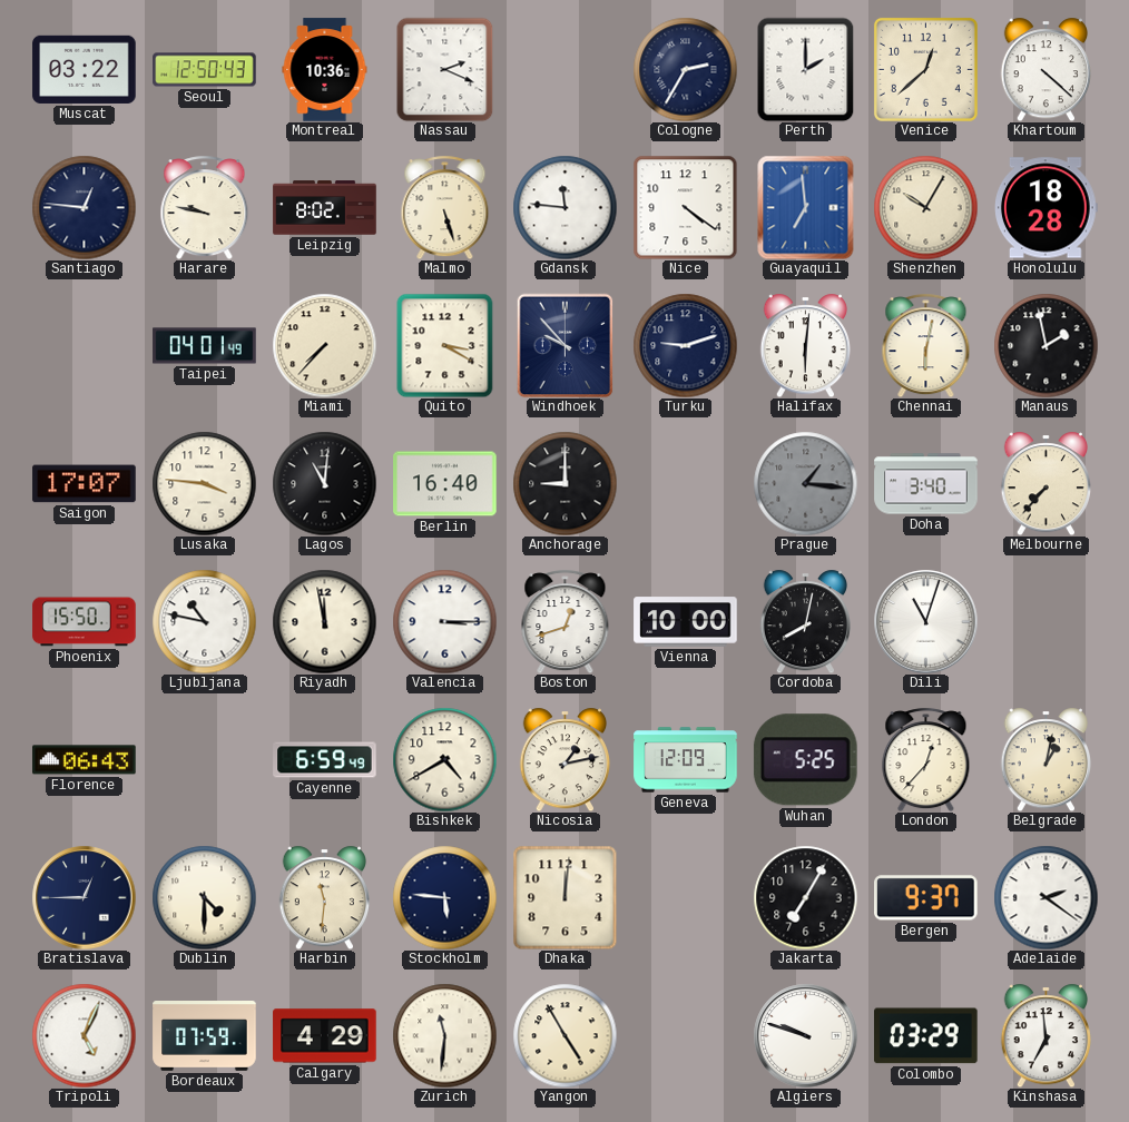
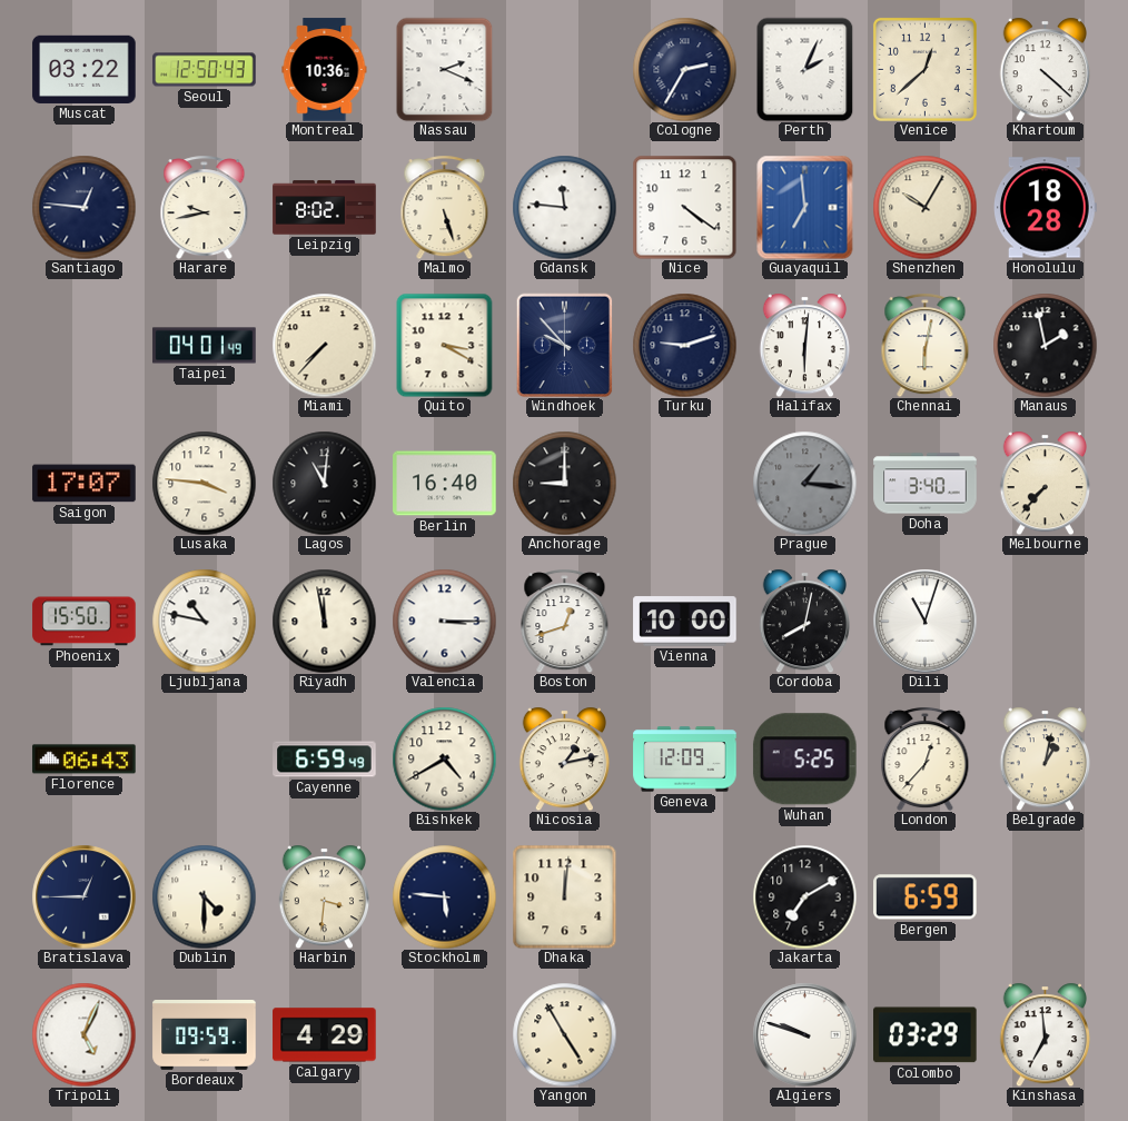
Perth: 2:00 -> 2:04 (805, 69)
Harare: 9:47 -> 9:43 (205, 207)
Harbin: 11:31 -> 3:31 (324, 896)
Jakarta: 7:05 -> 7:10 (804, 896)
Bergen: 9:37 -> 6:59 (926, 897)
Adelaide: 2:21 -> none (1045, 897)
Bordeaux: 07:59 -> 09:59 (205, 1035)
Zurich: 11:31 -> none (444, 1035)
